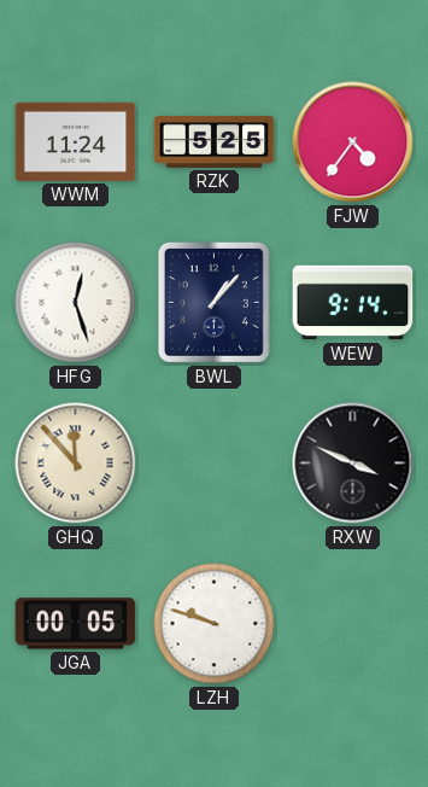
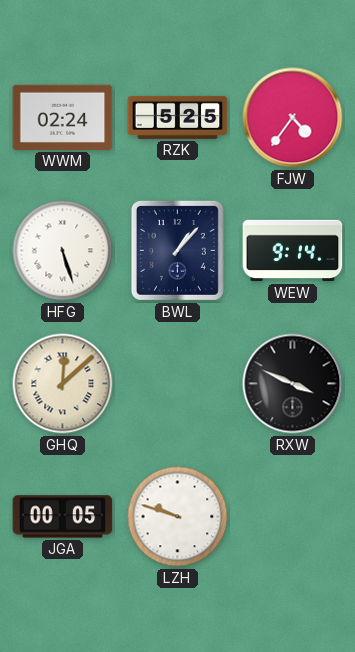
WWM: 11:24 -> 02:24 (63, 117)
HFG: 12:27 -> 5:27 (63, 251)
GHQ: 11:53 -> 12:08 (63, 384)
